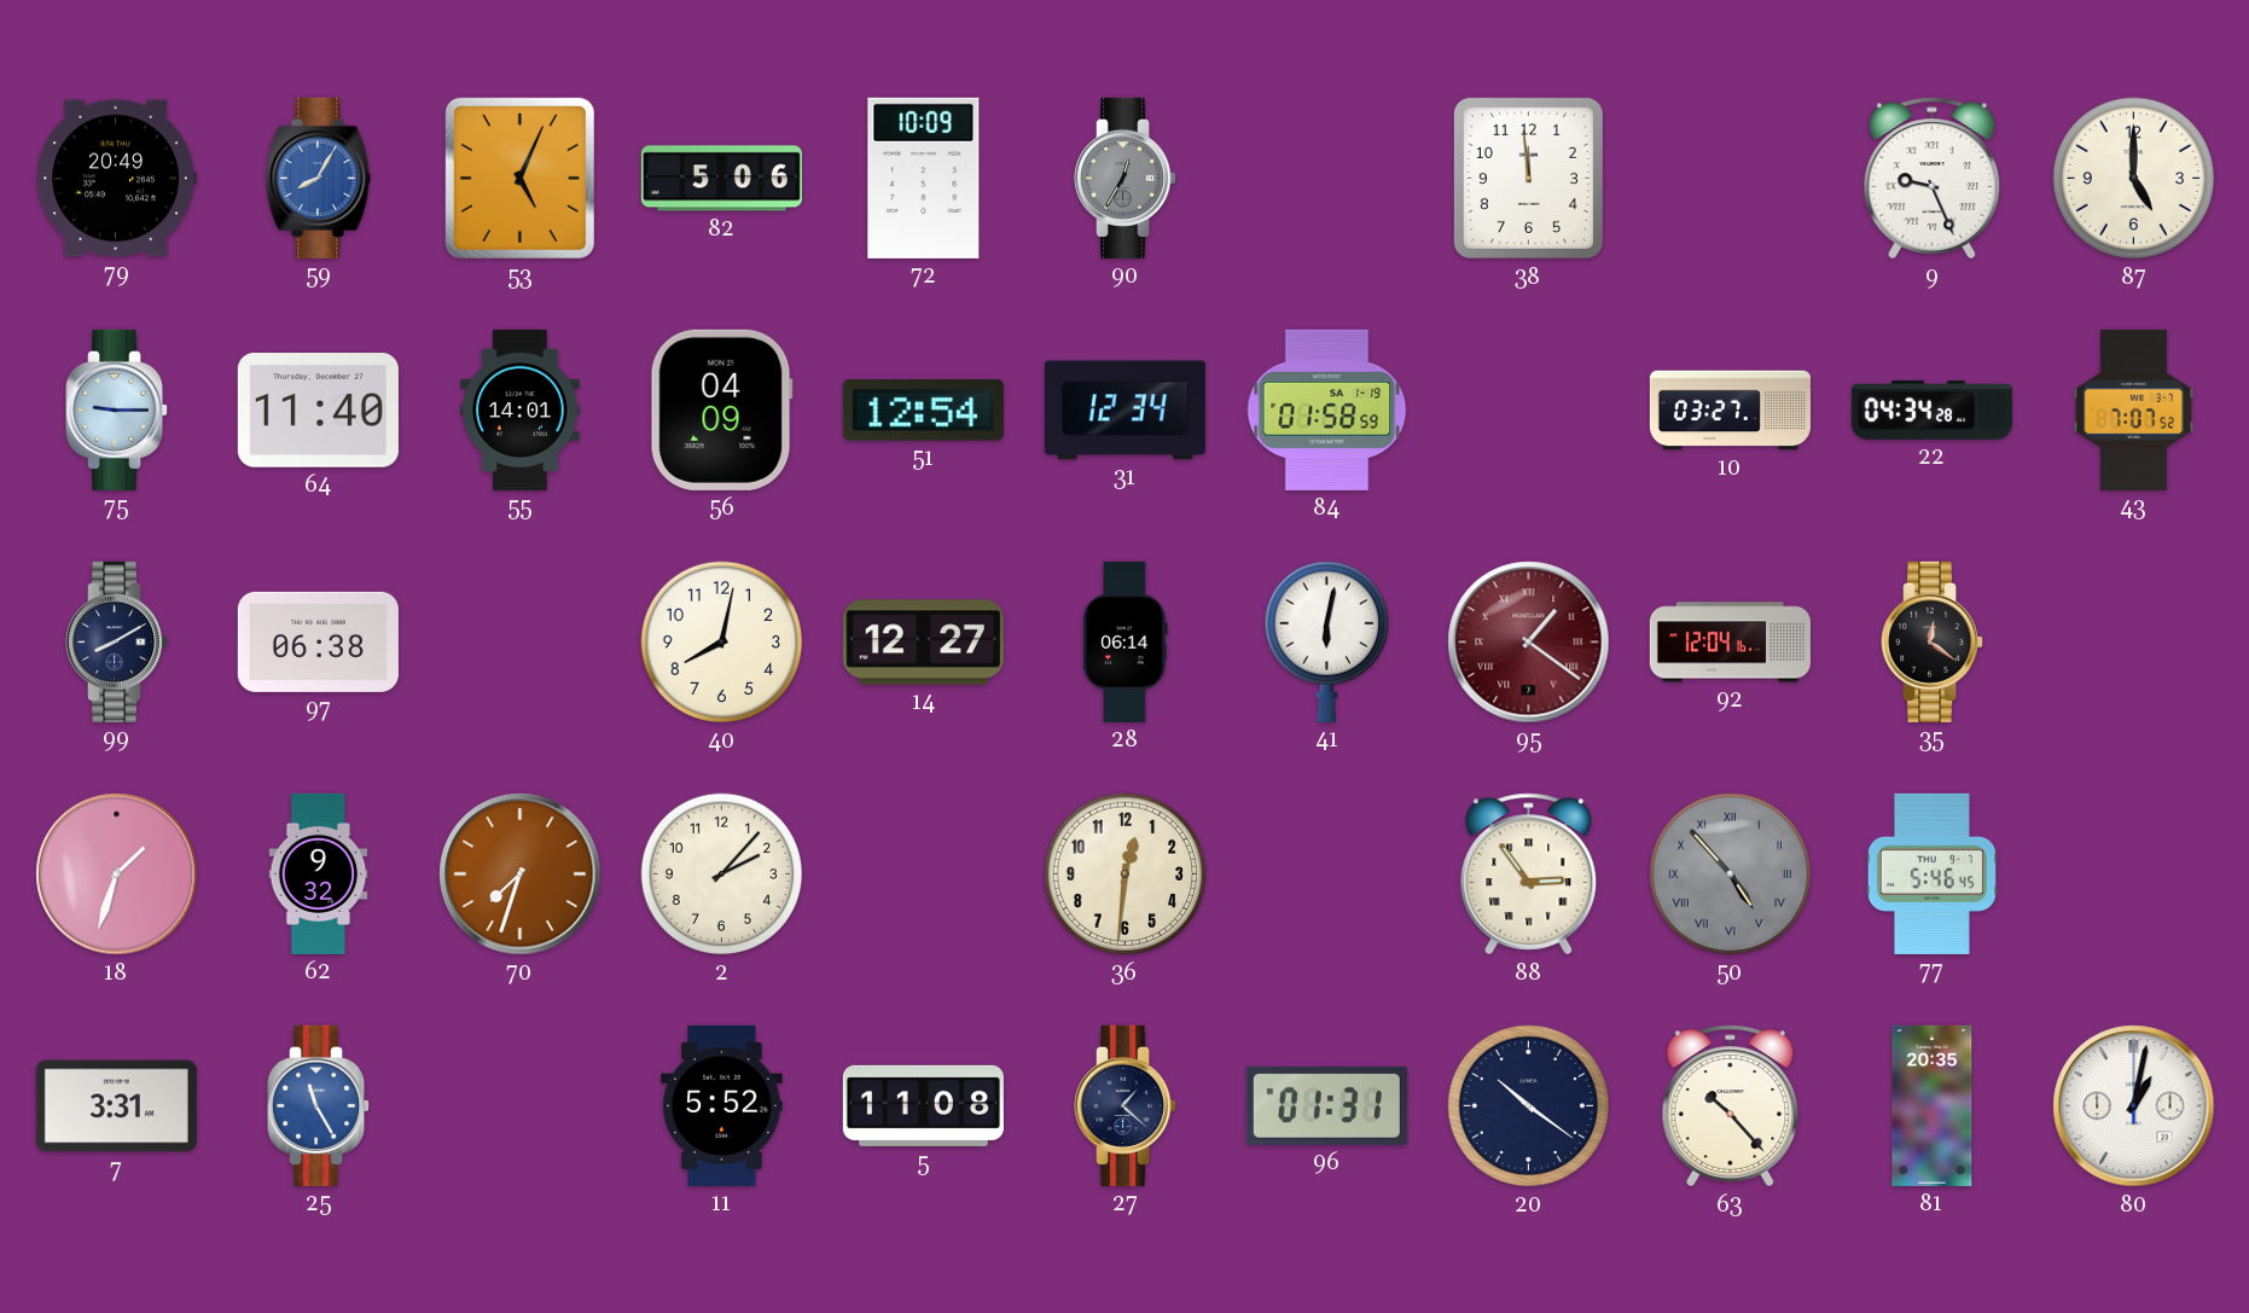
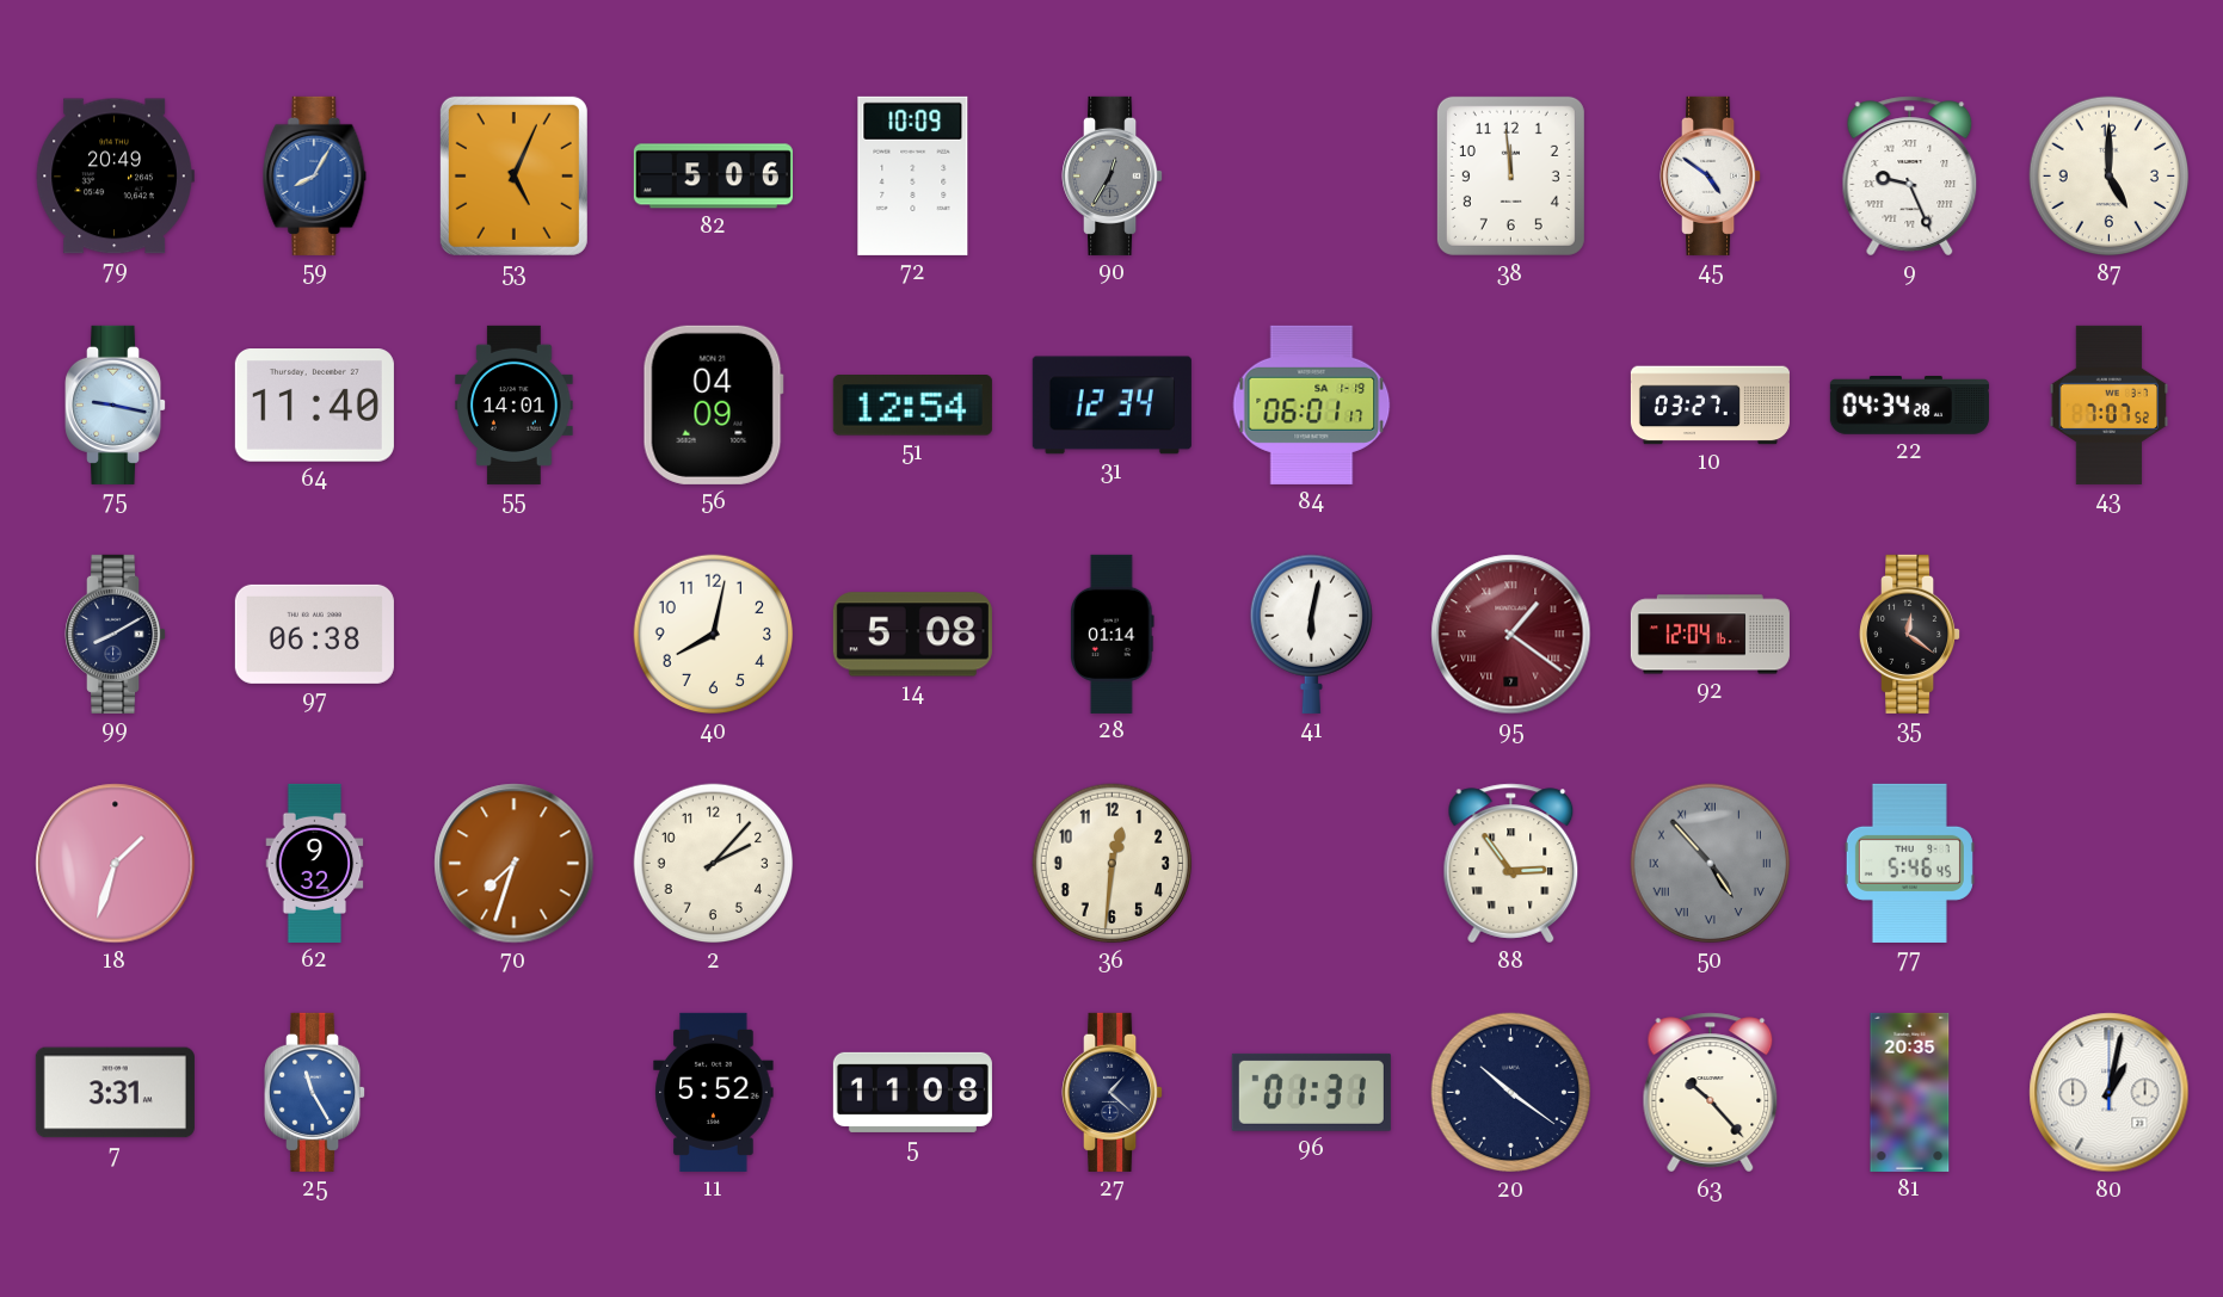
45: none -> 4:51 (1711, 175)
75: 9:15 -> 9:17 (116, 404)
84: 01:58 -> 06:01 (1312, 404)
14: 12:27 -> 5:08 (912, 635)
28: 06:14 -> 01:14 (1113, 634)
